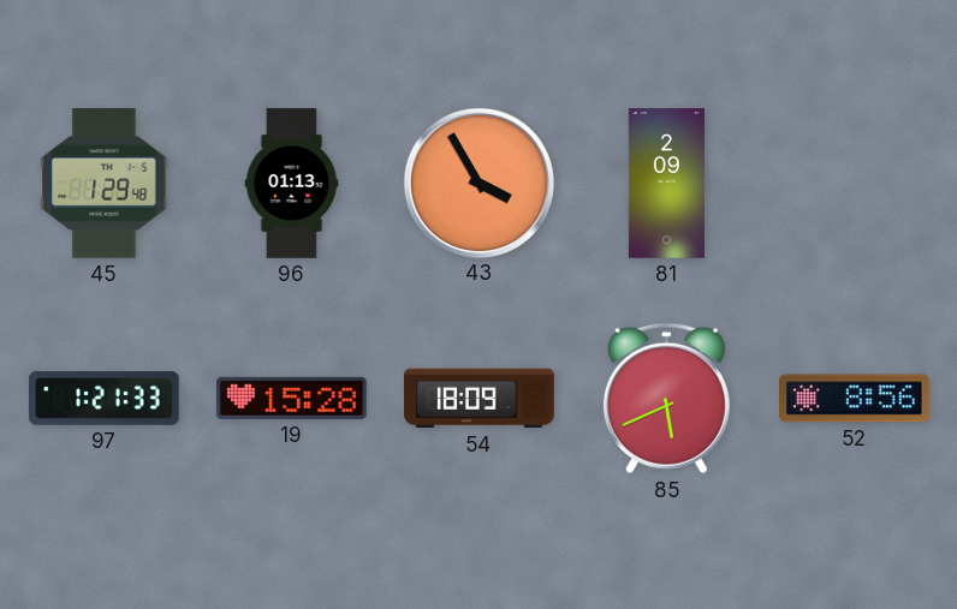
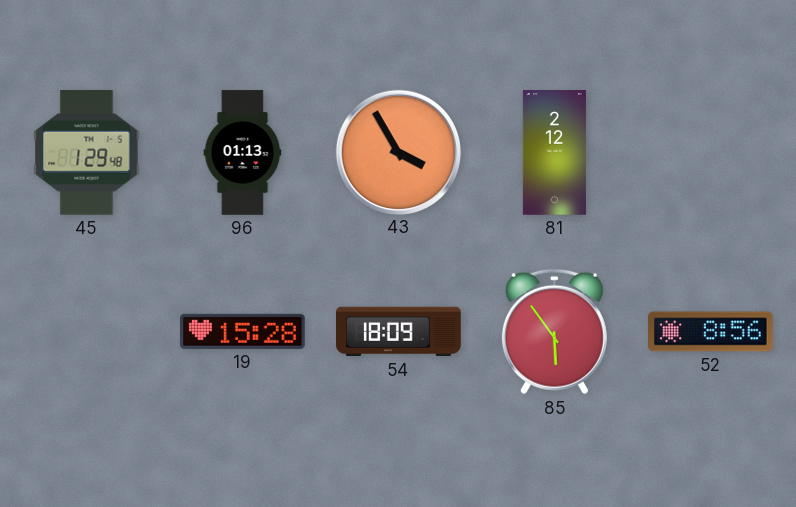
81: 2:09 -> 2:12 (554, 153)
97: 1:21 -> none (105, 399)
85: 5:41 -> 5:54 (554, 332)
